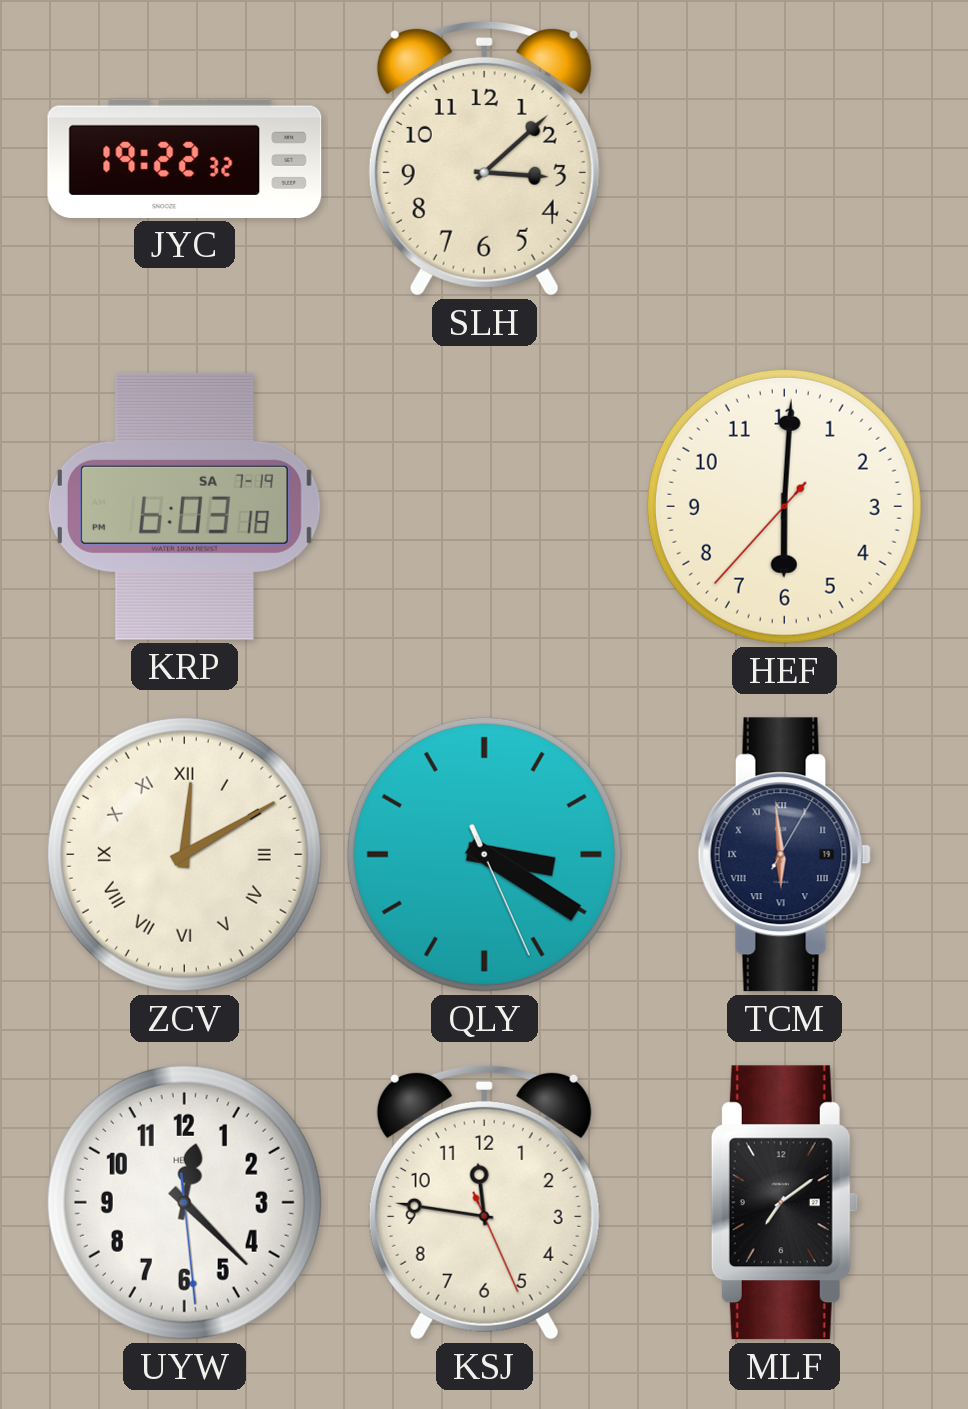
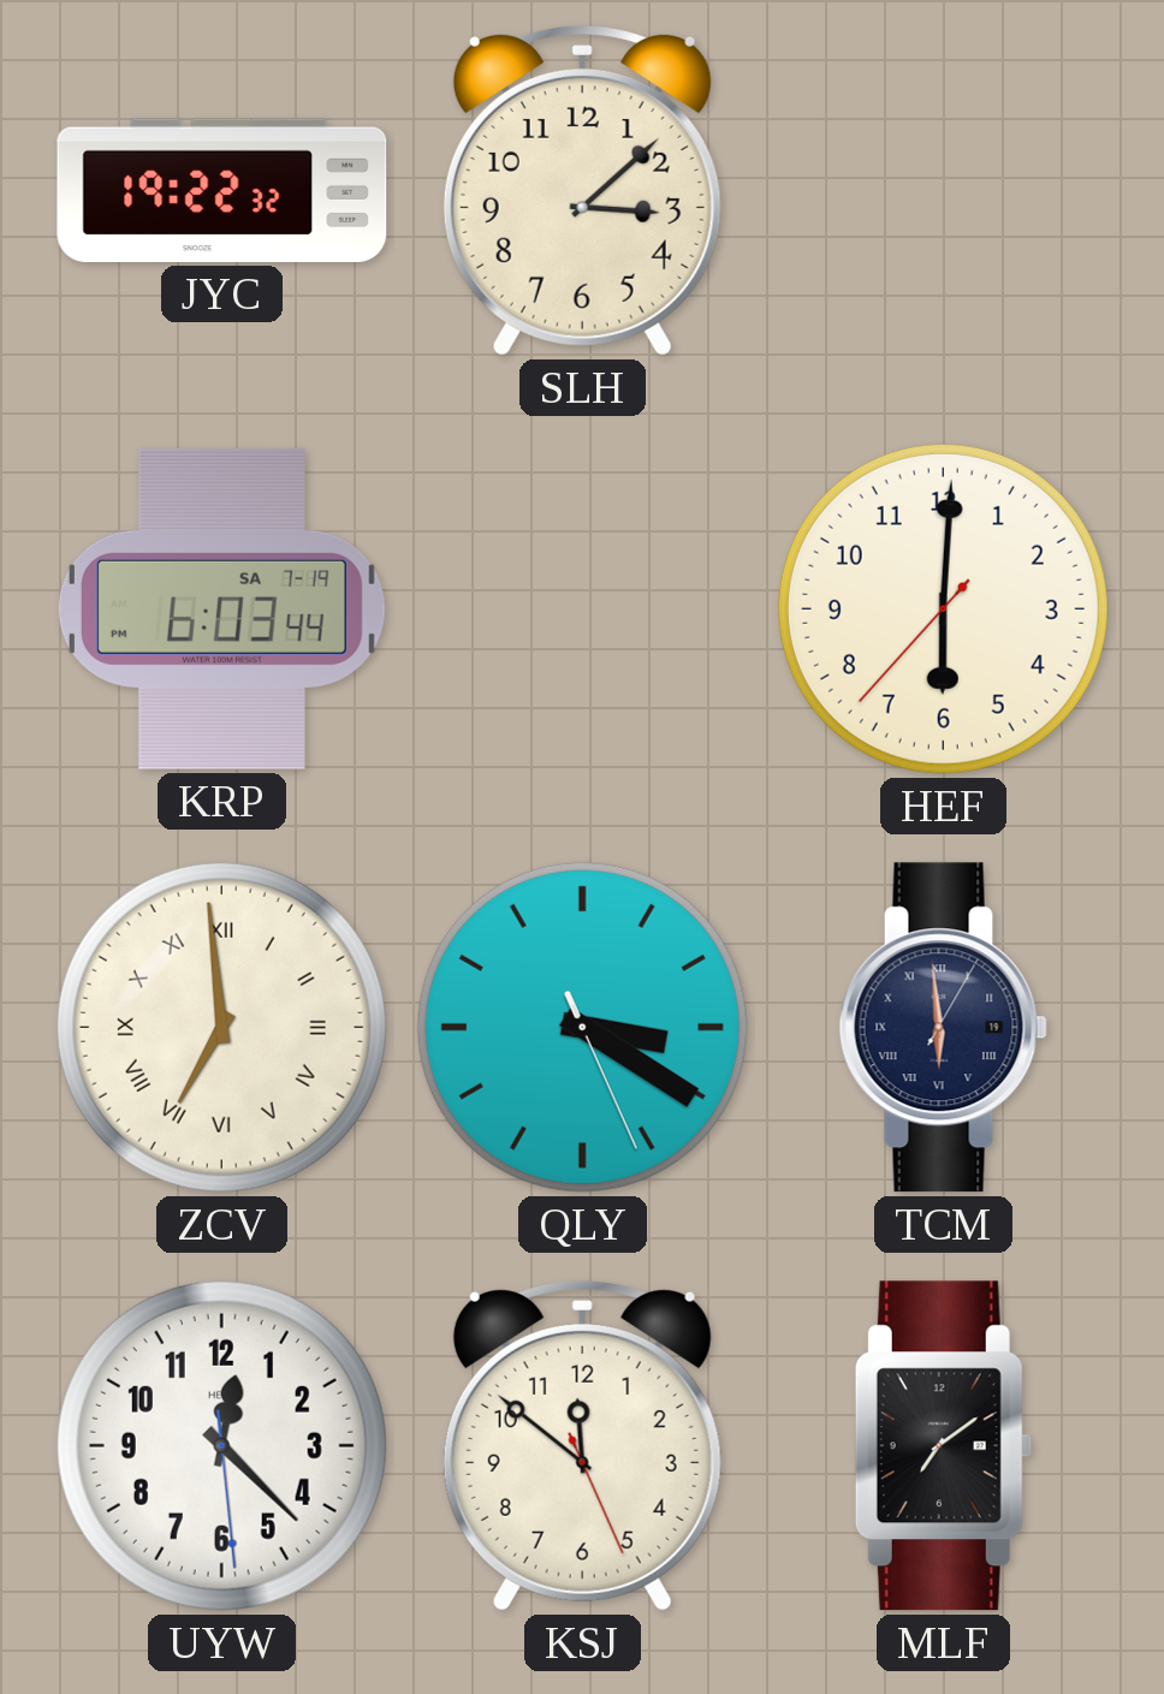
KRP: 6:03:18 -> 6:03:44 (221, 608)
ZCV: 12:10 -> 6:59 (221, 1027)
KSJ: 11:46 -> 11:51 (582, 1445)
